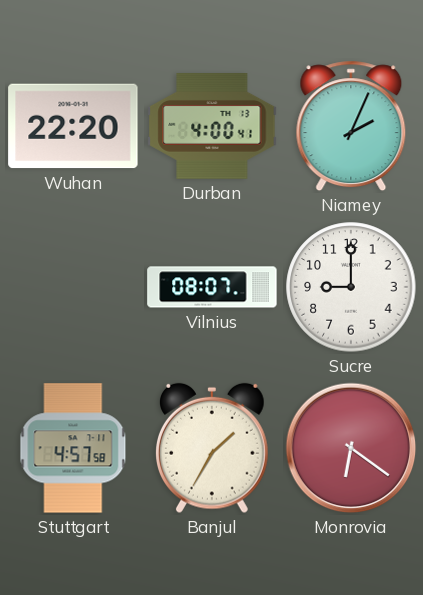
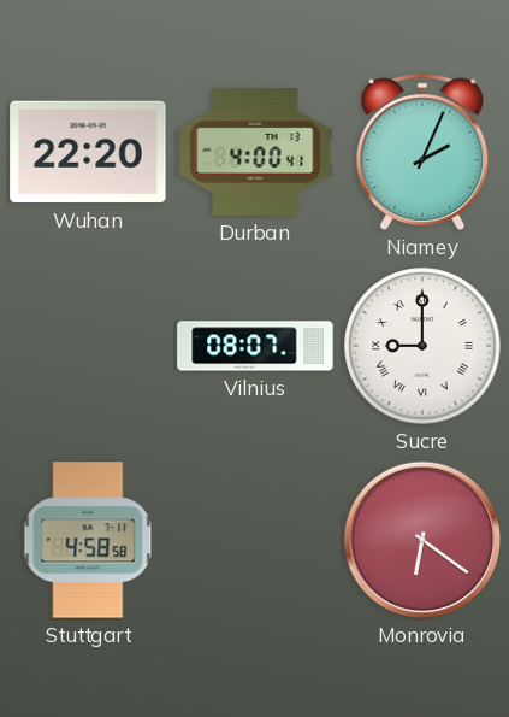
Sucre numerals: Arabic -> Roman (422, 346)
Stuttgart: 4:57 -> 4:58 (88, 540)
Banjul: 1:35 -> none (213, 448)
